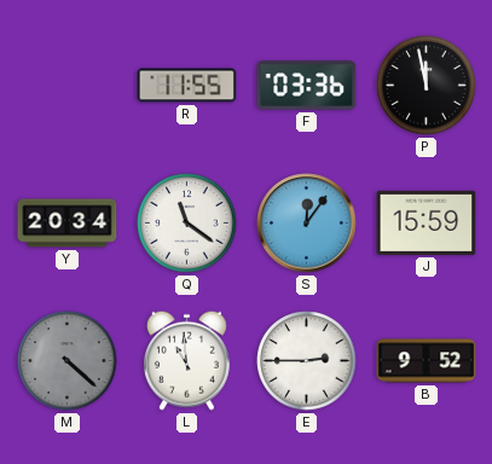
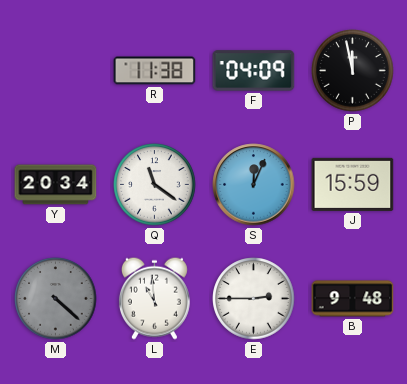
R: 11:55 -> 11:38 (155, 71)
F: 03:36 -> 04:09 (254, 71)
S: 12:06 -> 12:04 (254, 185)
B: 9:52 -> 9:48 (353, 299)
